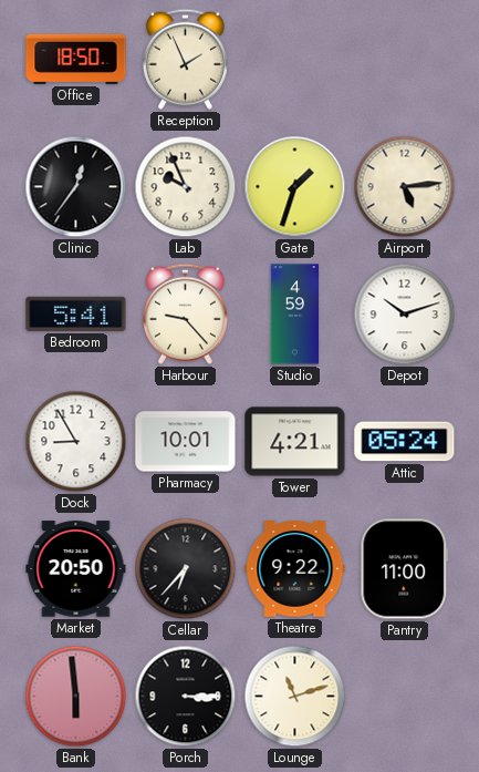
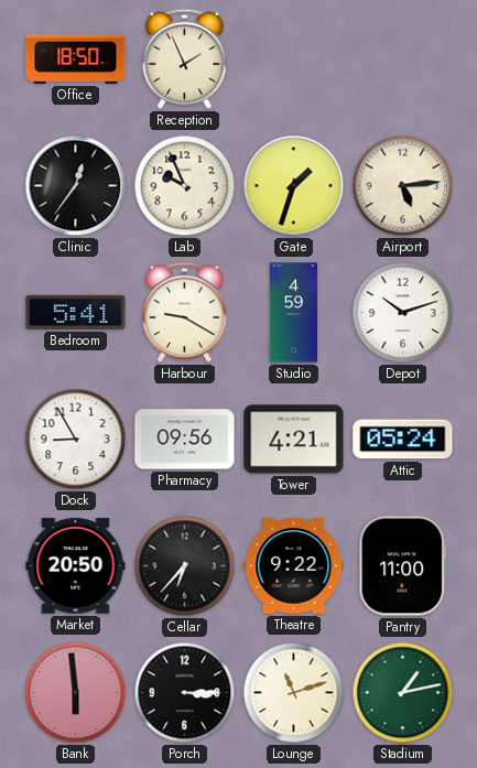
Harbour: 9:23 -> 9:20 (184, 312)
Pharmacy: 10:01 -> 09:56 (185, 440)
Stadium: none -> 1:13 (403, 693)
